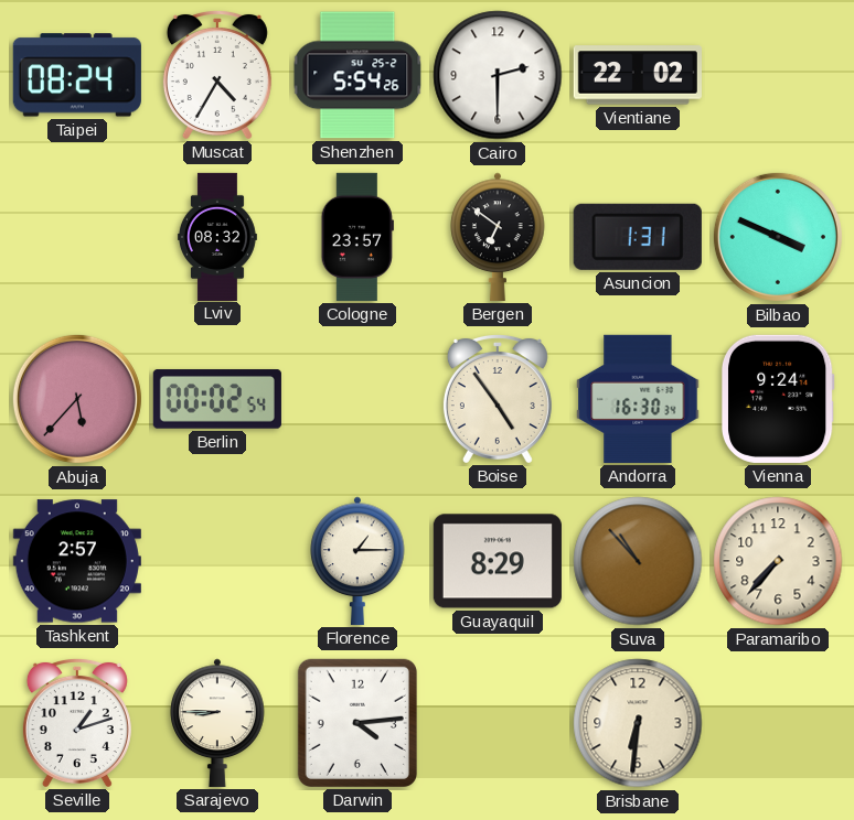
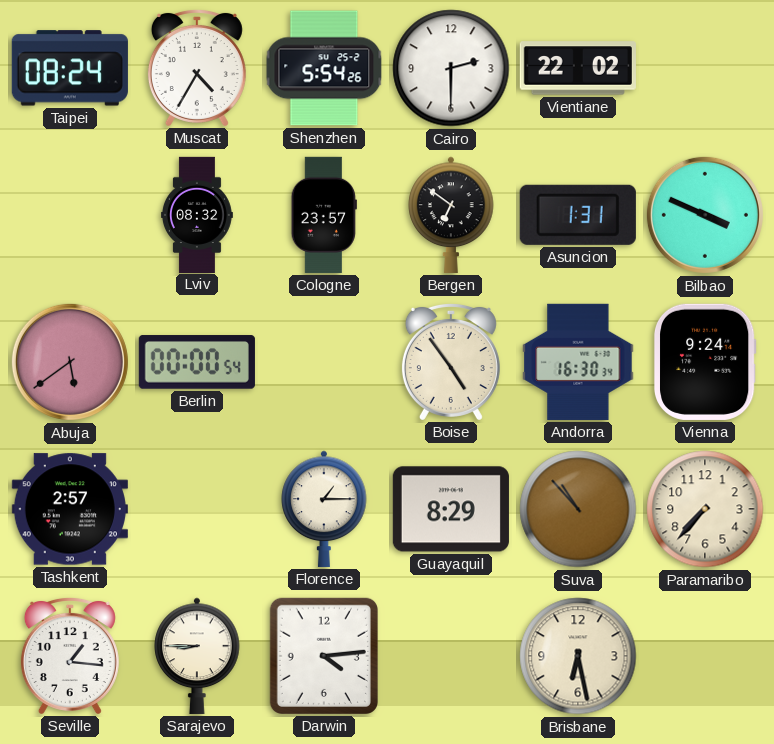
Abuja: 5:37 -> 5:39 (70, 362)
Berlin: 00:02 -> 00:00 (197, 362)
Seville: 1:12 -> 1:16 (70, 656)
Brisbane: 6:31 -> 6:28 (578, 656)
